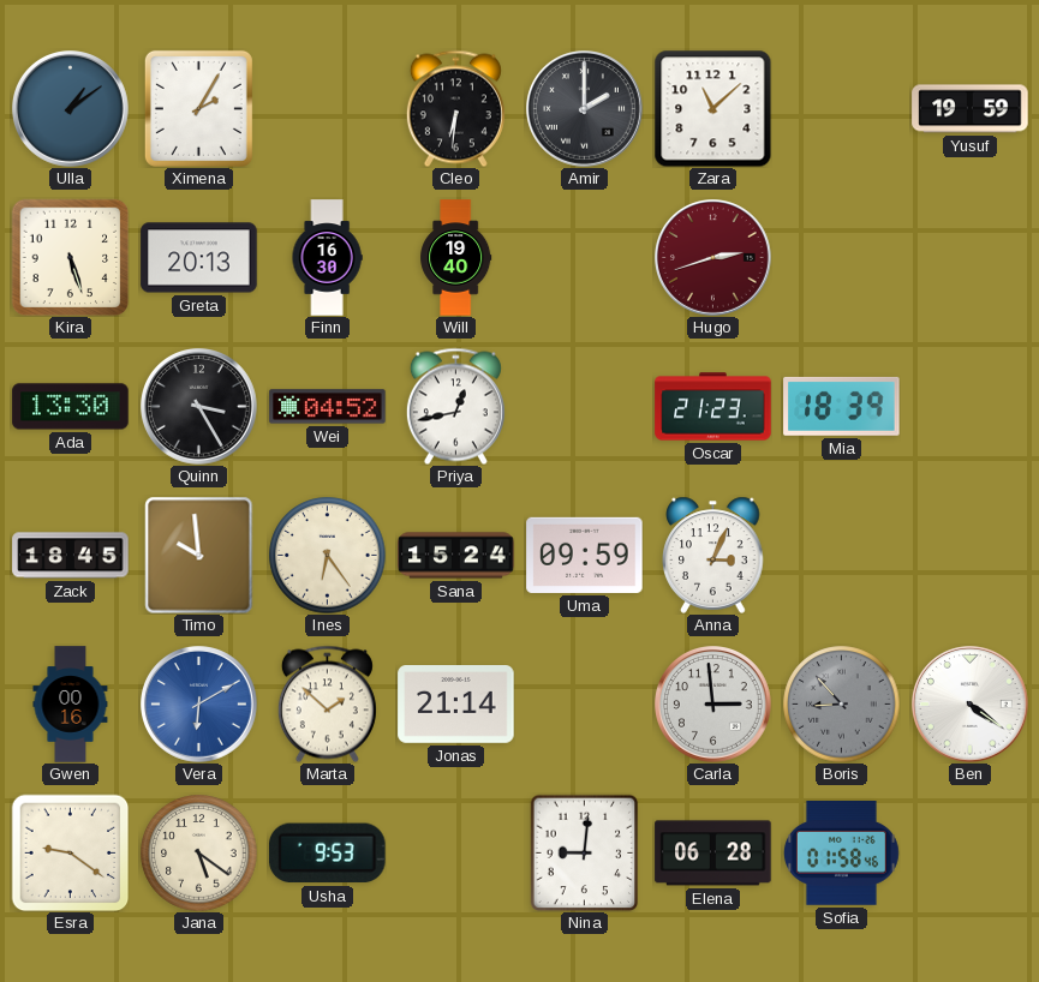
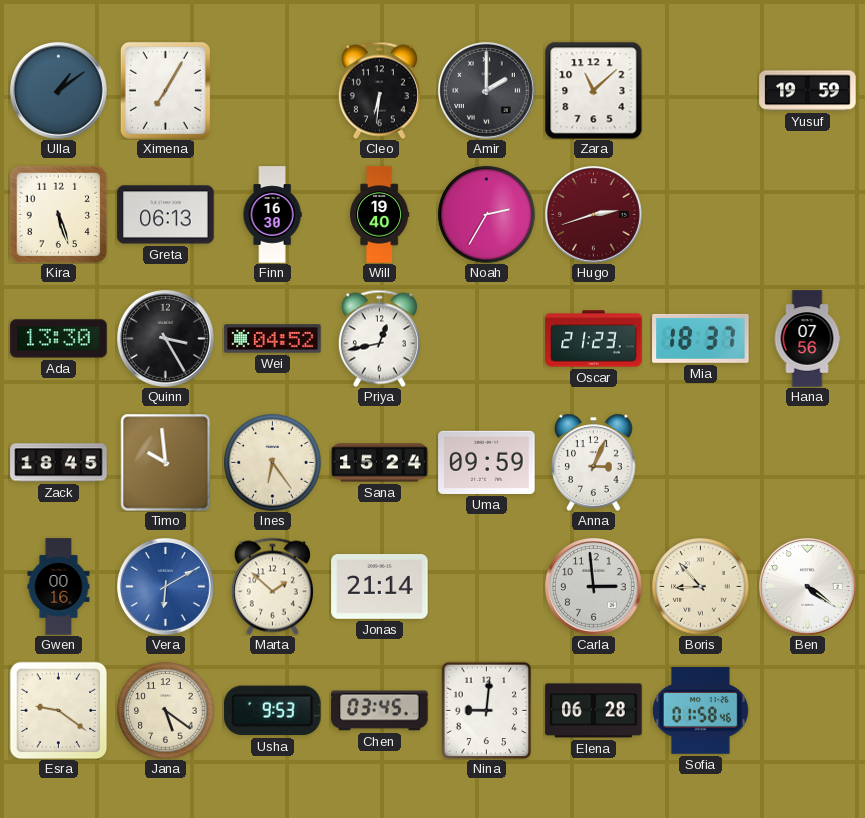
Ximena: 2:05 -> 7:05 (165, 90)
Greta: 20:13 -> 06:13 (166, 215)
Noah: none -> 2:35 (487, 215)
Mia: 18:39 -> 18:37 (701, 338)
Hana: none -> 07:56 (807, 339)
Boris dial: grey -> cream (701, 587)
Chen: none -> 03:45 (380, 711)
